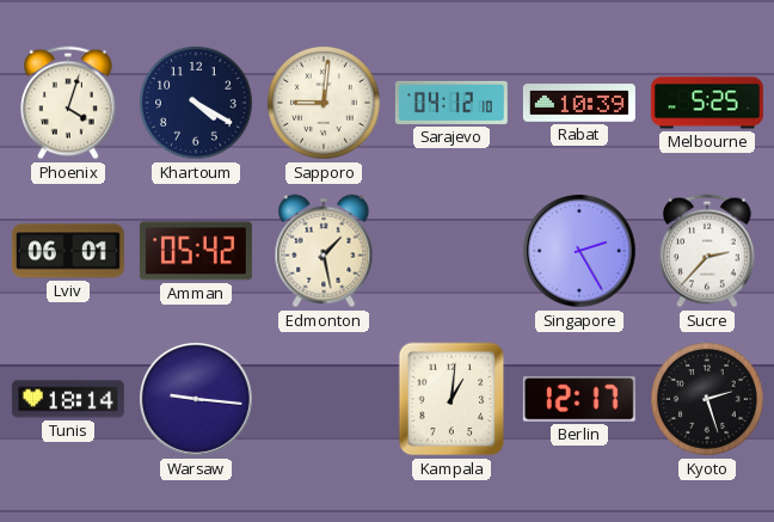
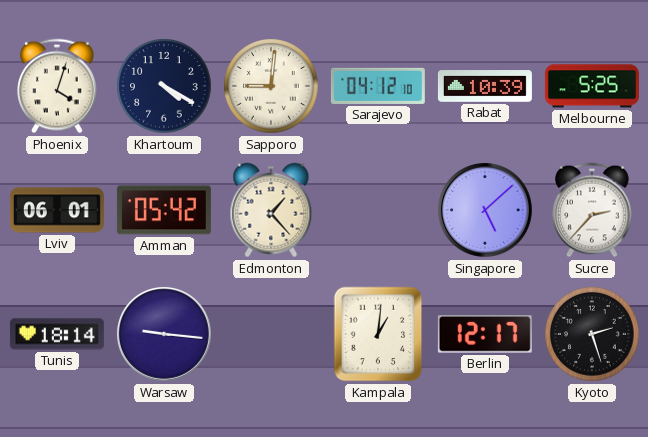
Edmonton: 1:28 -> 1:23 (271, 210)
Singapore: 2:25 -> 5:08 (485, 210)
